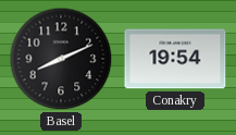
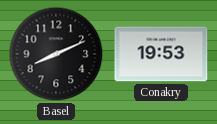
Conakry: 19:54 -> 19:53 (161, 54)
